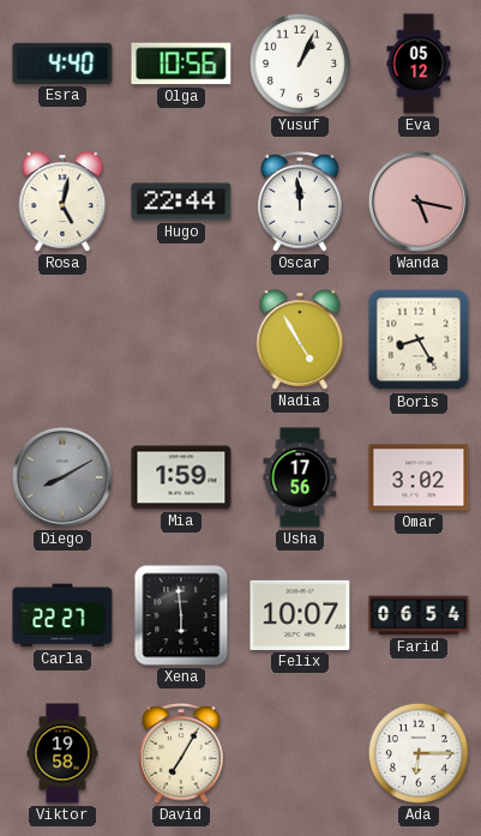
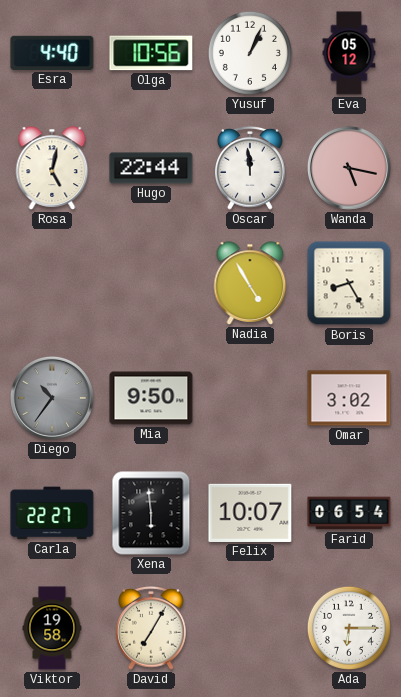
Diego: 8:10 -> 10:36 (52, 398)
Mia: 1:59 -> 9:50 (151, 398)
Usha: 17:56 -> none (300, 477)
